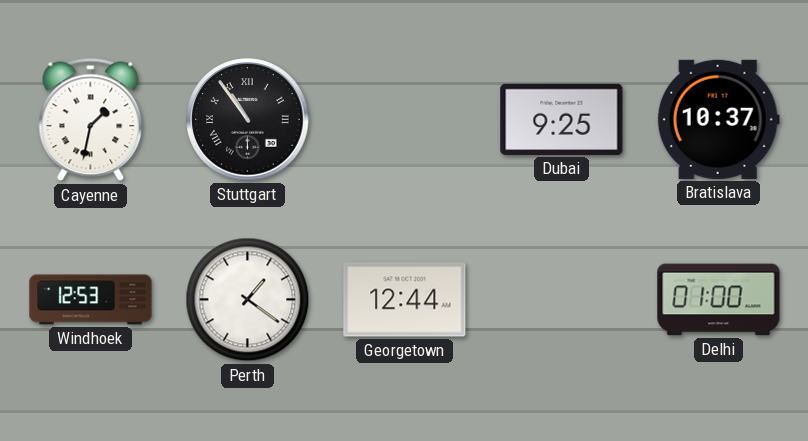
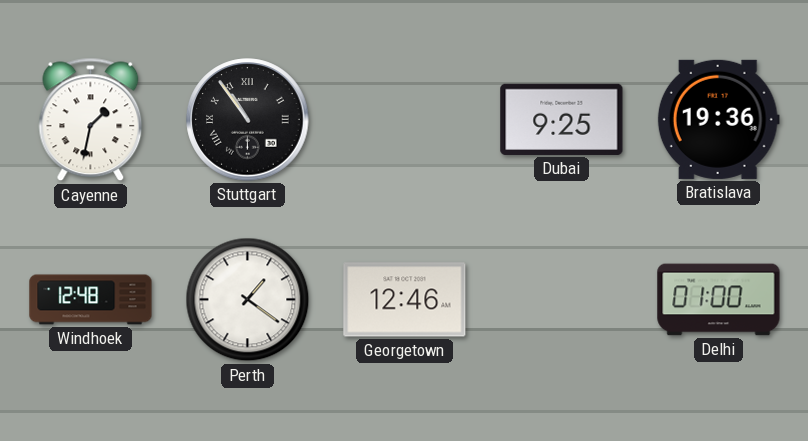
Bratislava: 10:37 -> 19:36 (718, 119)
Windhoek: 12:53 -> 12:48 (91, 300)
Georgetown: 12:44 -> 12:46 (405, 300)
